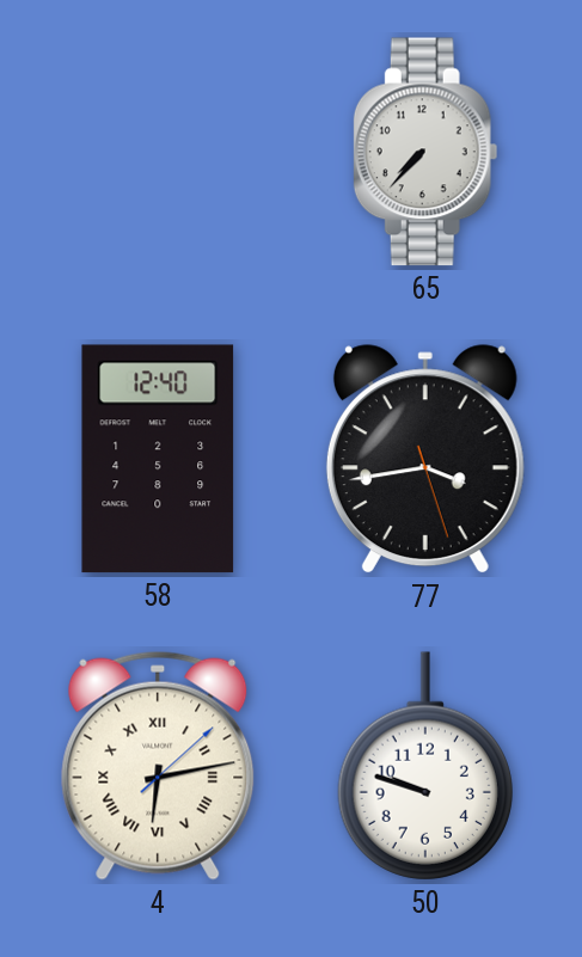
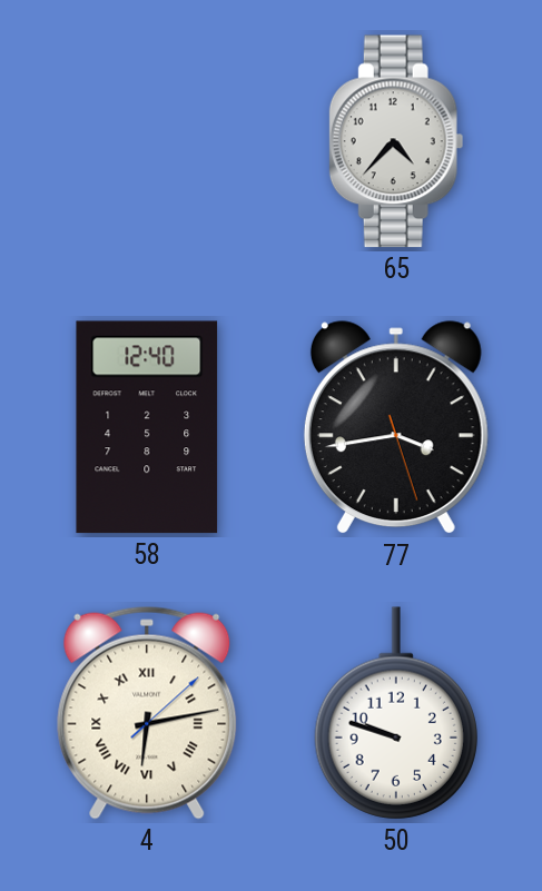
65: 7:37 -> 4:37 (396, 141)
